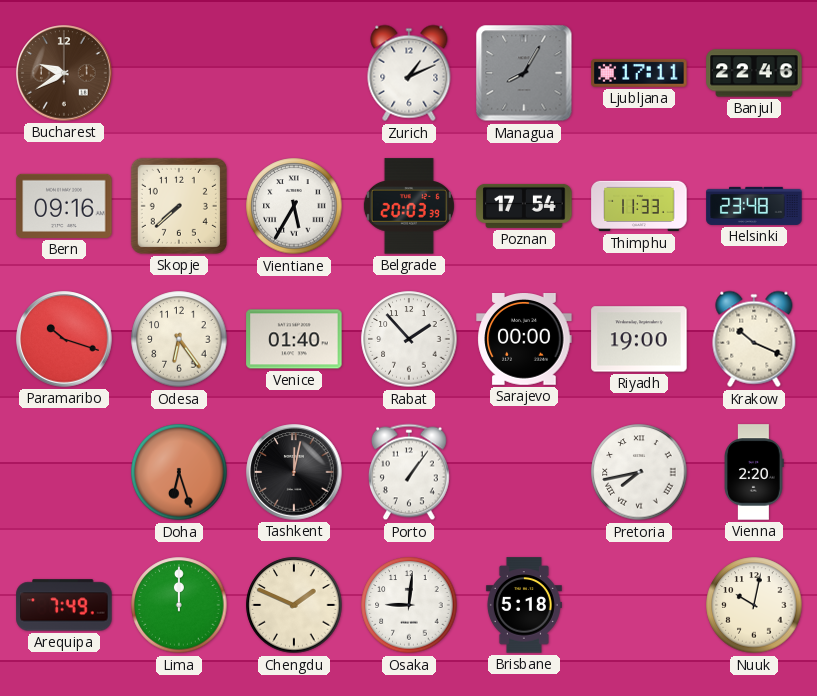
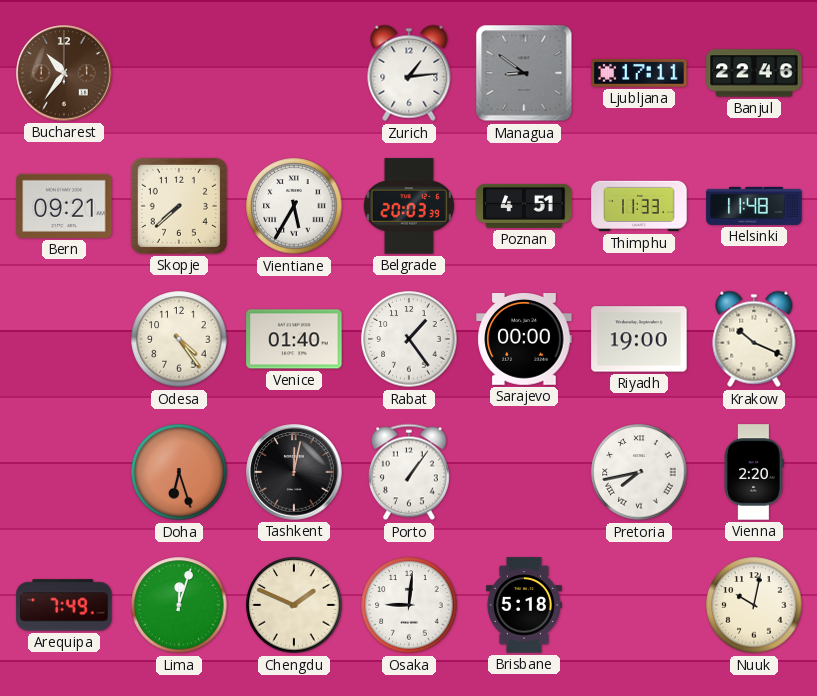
Bucharest: 9:40 -> 10:36 (64, 73)
Zurich: 1:11 -> 1:14 (409, 73)
Managua: 8:05 -> 8:51 (524, 73)
Bern: 09:16 -> 09:21 (64, 206)
Poznan: 17:54 -> 4:51 (524, 206)
Helsinki: 23:48 -> 11:48 (754, 206)
Paramaribo: 10:18 -> none (64, 339)
Odesa: 6:24 -> 4:24 (179, 339)
Rabat: 1:53 -> 1:24 (409, 339)
Lima: 12:00 -> 12:03 (179, 605)
